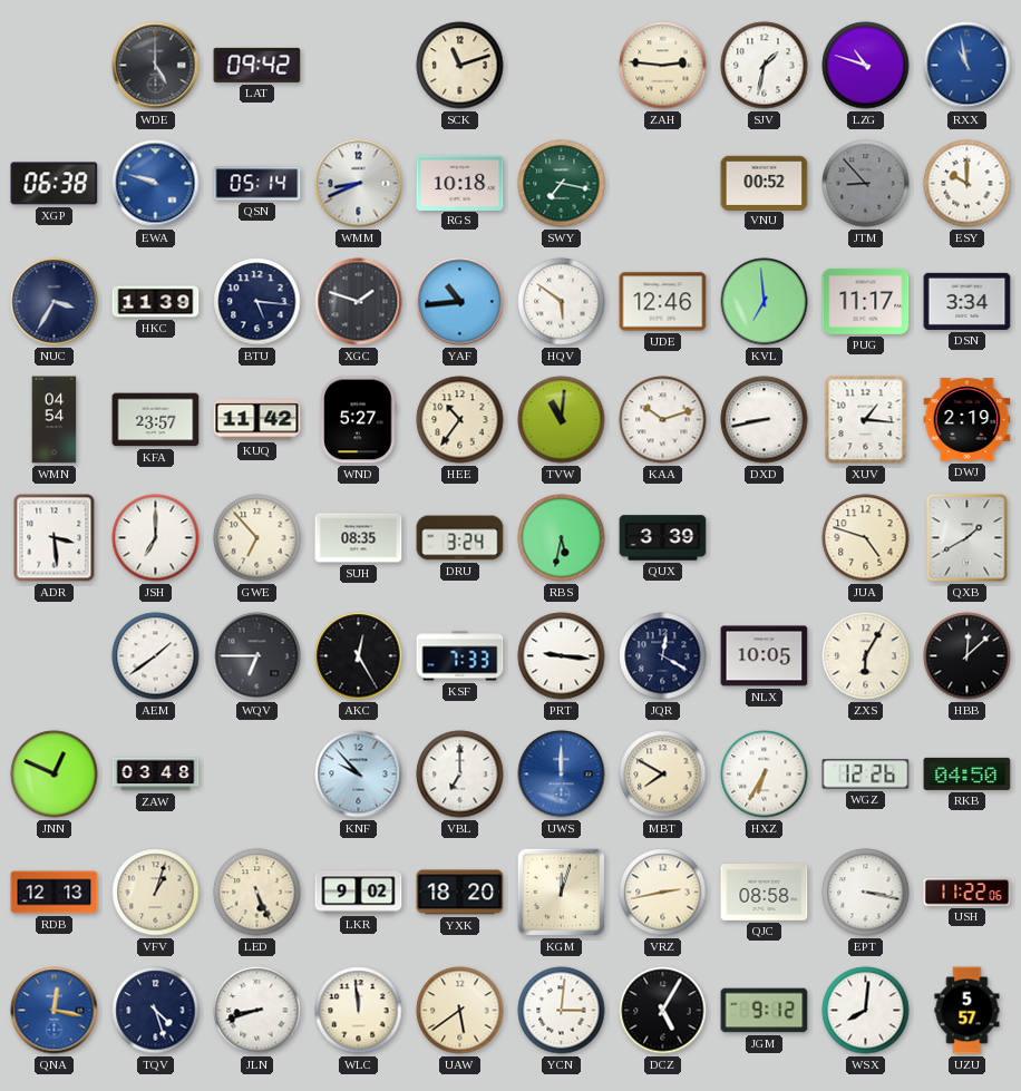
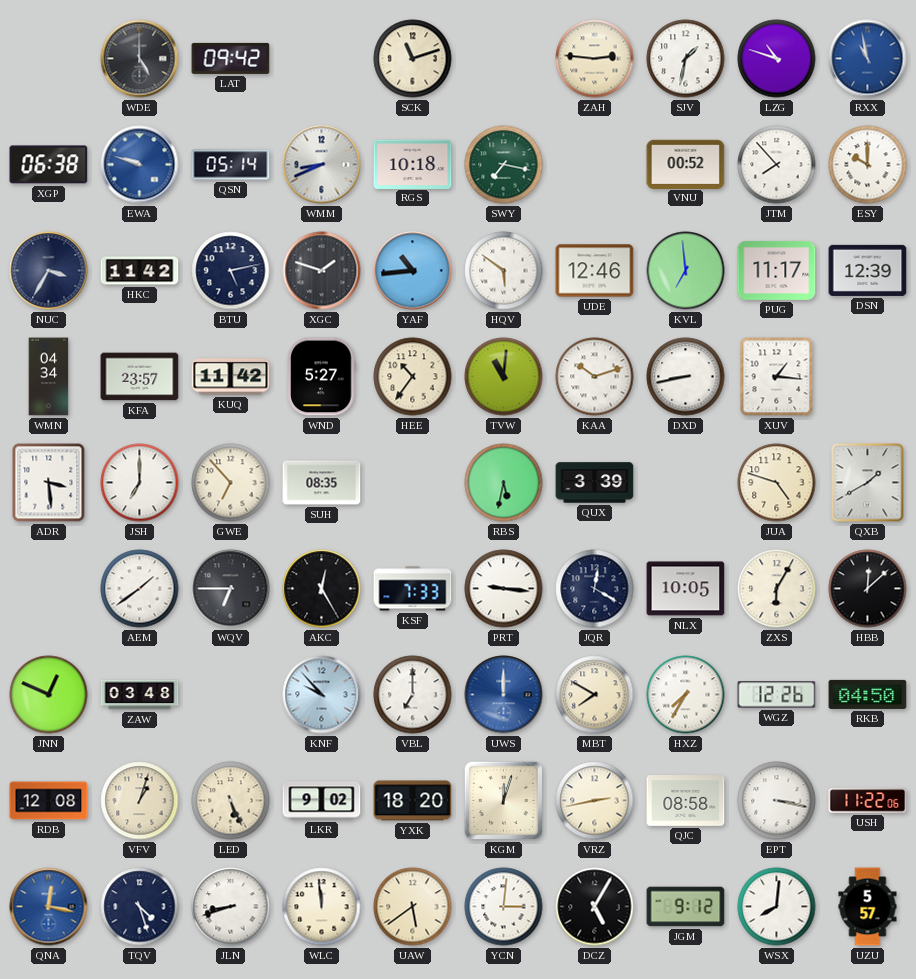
JTM: 8:53 -> 7:53 (777, 165)
JTM dial: grey -> white (777, 165)
HKC: 11:39 -> 11:42 (140, 271)
BTU: 5:16 -> 5:13 (231, 271)
DSN: 3:34 -> 12:39 (868, 270)
WMN: 04:54 -> 04:34 (49, 377)
DWJ: 2:19 -> none (967, 420)
DRU: 3:24 -> none (460, 538)
HXZ: 6:35 -> 7:35 (686, 695)
RDB: 12:13 -> 12:08 (49, 801)
